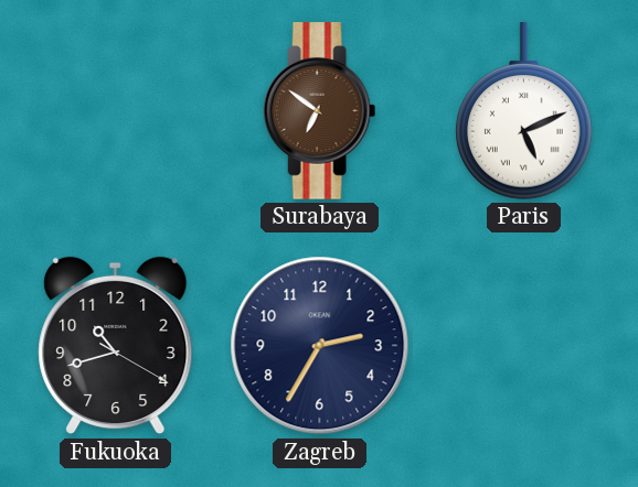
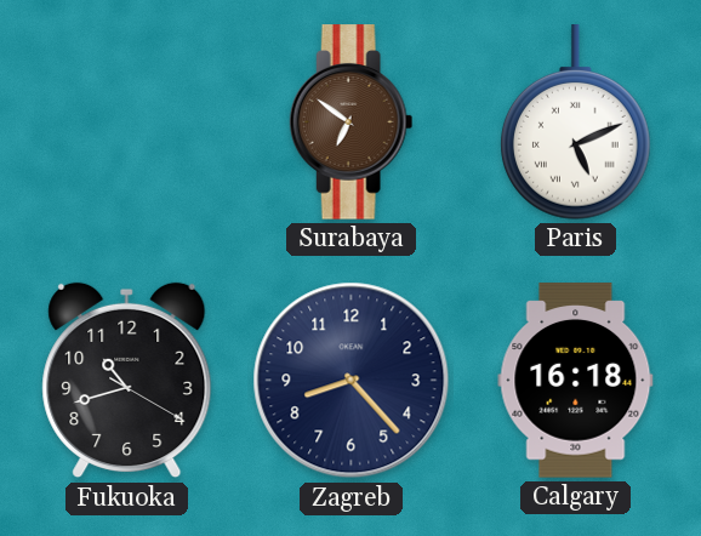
Zagreb: 2:35 -> 8:23 (352, 381)
Calgary: none -> 16:18 (576, 381)
